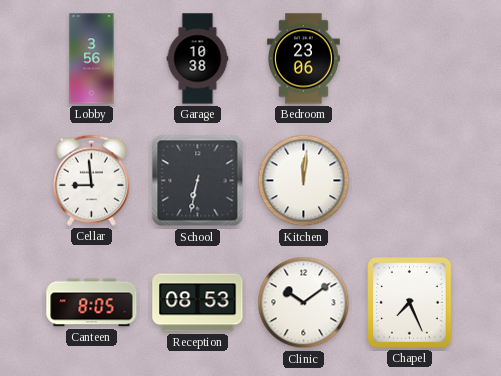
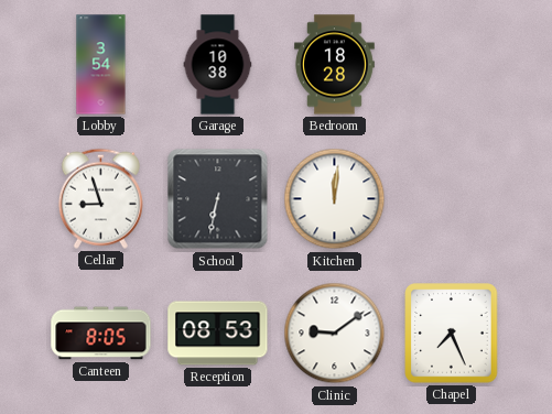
Lobby: 3:56 -> 3:54 (101, 65)
Bedroom: 23:06 -> 18:28 (334, 65)
Cellar: 8:59 -> 8:57 (100, 198)
Clinic: 10:09 -> 9:09 (335, 334)
